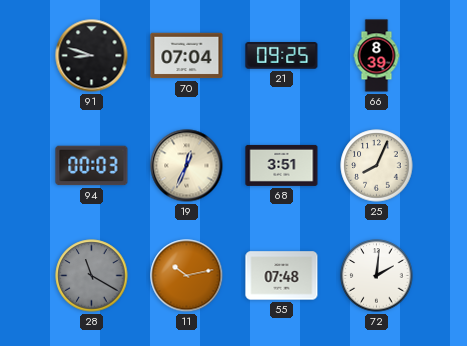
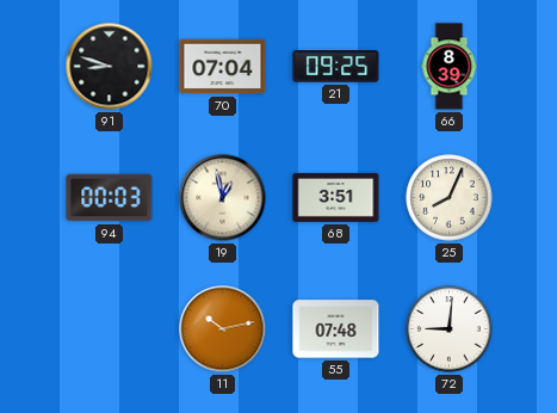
19: 12:34 -> 12:58 (223, 198)
28: 11:20 -> none (92, 276)
72: 2:01 -> 9:01 (450, 329)
